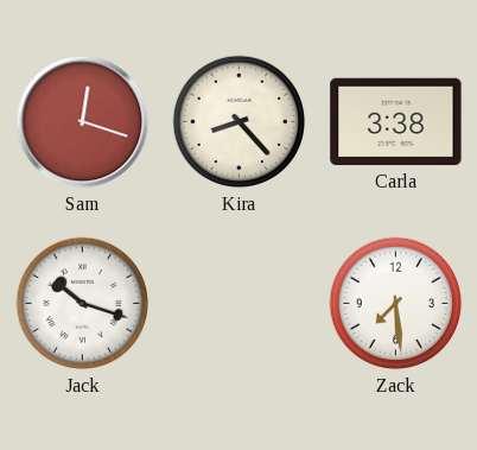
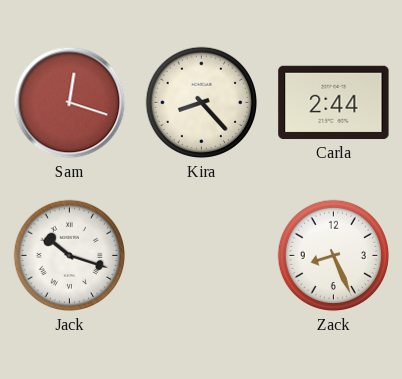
Carla: 3:38 -> 2:44 (334, 103)
Zack: 7:29 -> 8:26 (334, 256)
